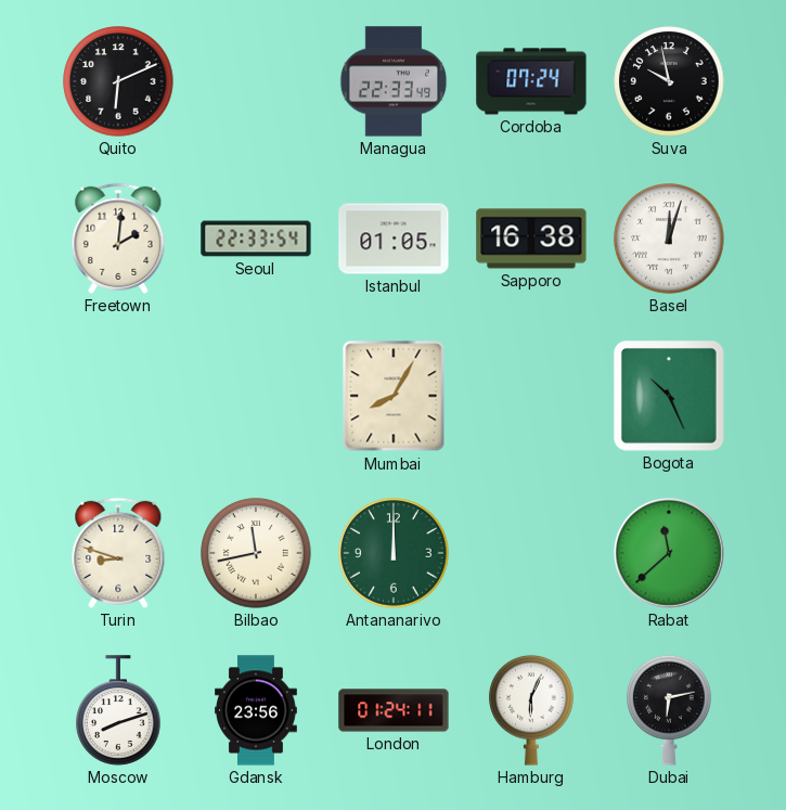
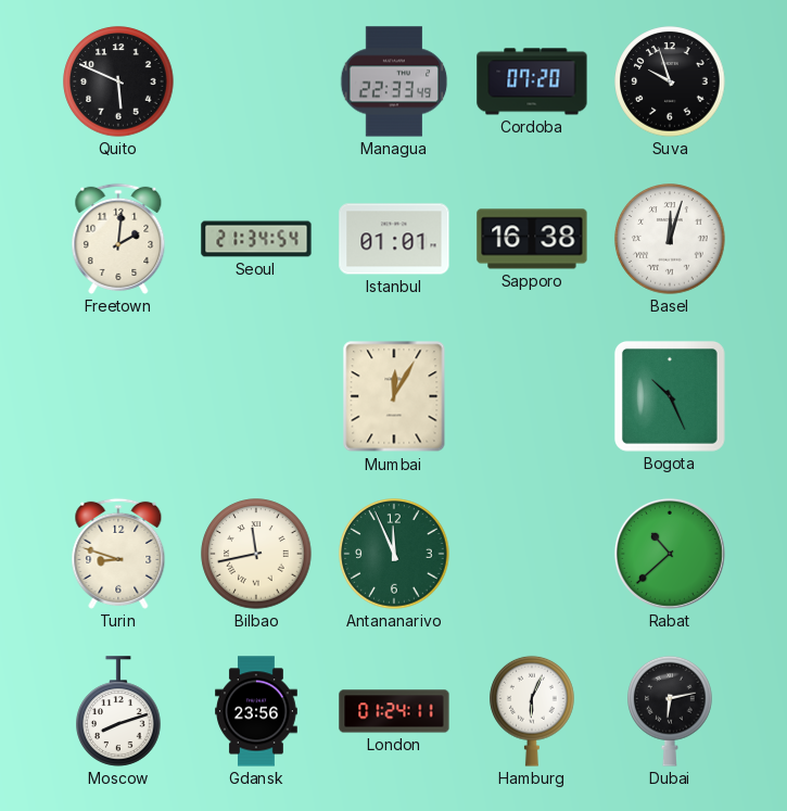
Quito: 6:11 -> 5:49 (118, 81)
Cordoba: 07:24 -> 07:20 (532, 81)
Suva: 9:58 -> 9:57 (670, 81)
Seoul: 22:33 -> 21:34 (256, 239)
Istanbul: 01:05 -> 01:01 (394, 239)
Mumbai: 8:05 -> 12:05 (394, 396)
Antananarivo: 12:00 -> 11:56 (394, 554)
Rabat: 11:38 -> 10:38 (670, 554)
